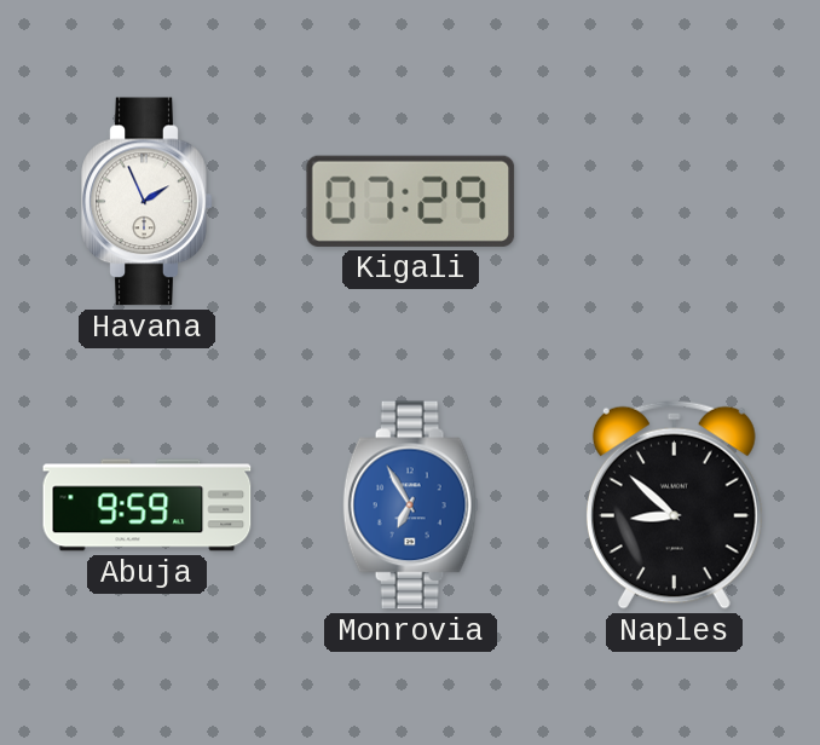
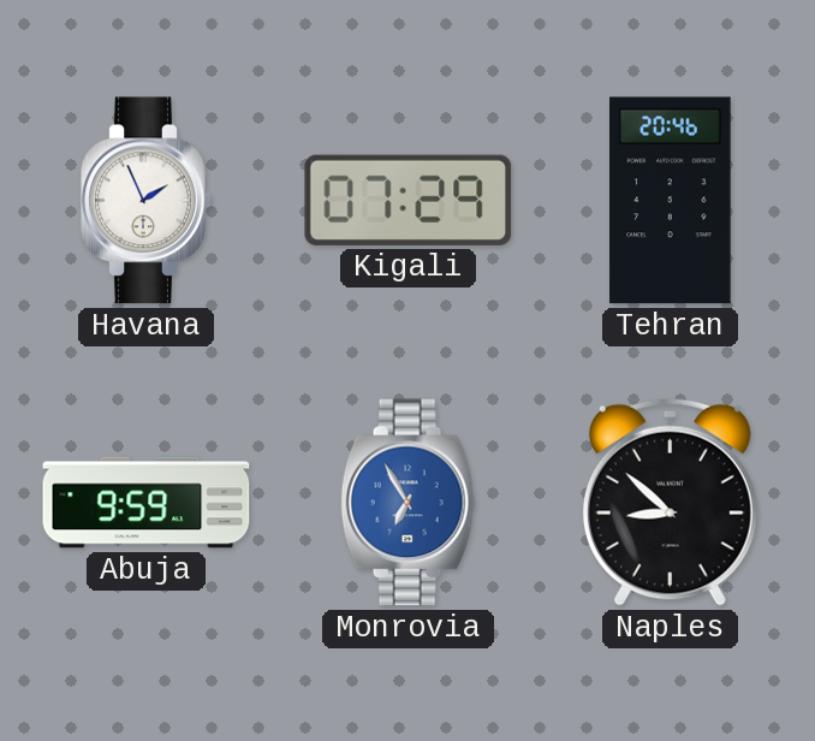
Tehran: none -> 20:46 (671, 201)
